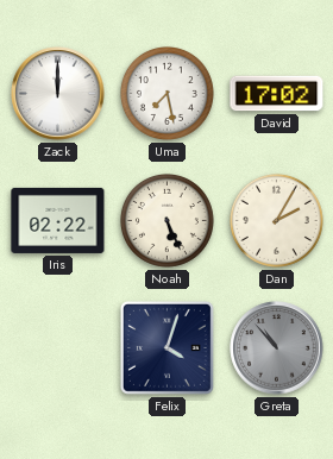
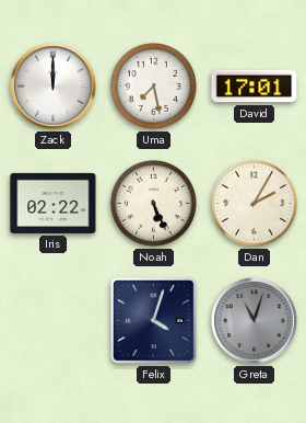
David: 17:02 -> 17:01 (255, 87)
Greta: 10:53 -> 11:03 (255, 321)
